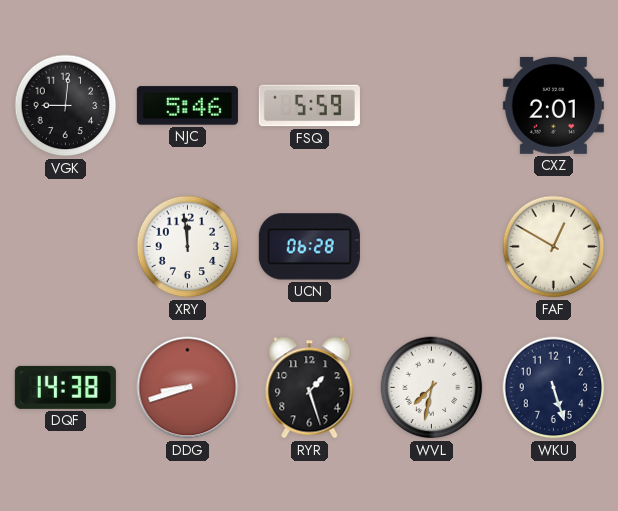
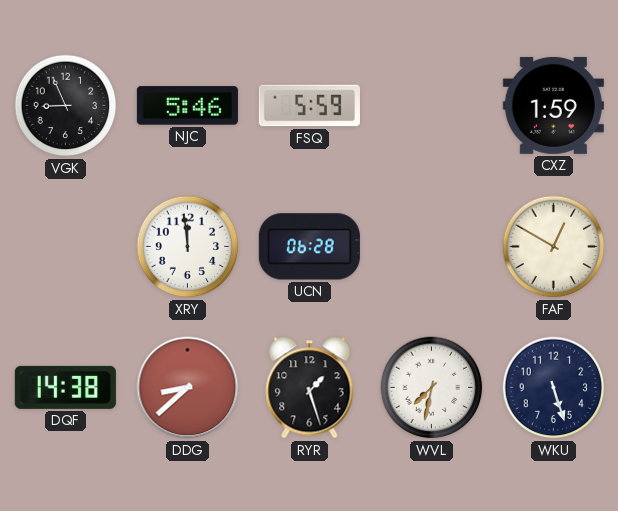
VGK: 9:01 -> 8:56 (66, 106)
CXZ: 2:01 -> 1:59 (553, 105)
DDG: 8:42 -> 8:38 (188, 388)
